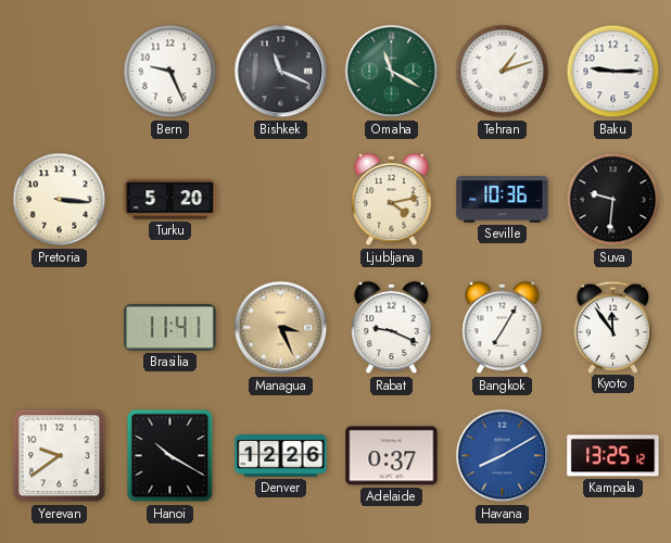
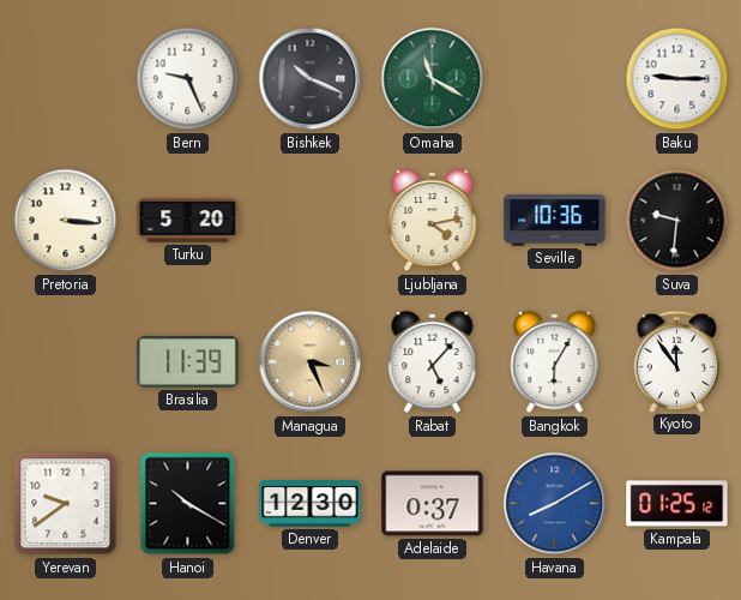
Bishkek: 11:19 -> 10:19 (311, 79)
Tehran: 1:12 -> none (503, 72)
Brasilia: 11:41 -> 11:39 (188, 362)
Rabat: 9:19 -> 5:07 (433, 362)
Bangkok: 7:05 -> 6:05 (555, 362)
Denver: 12:26 -> 12:30 (311, 504)
Kampala: 13:25 -> 01:25 (677, 504)
